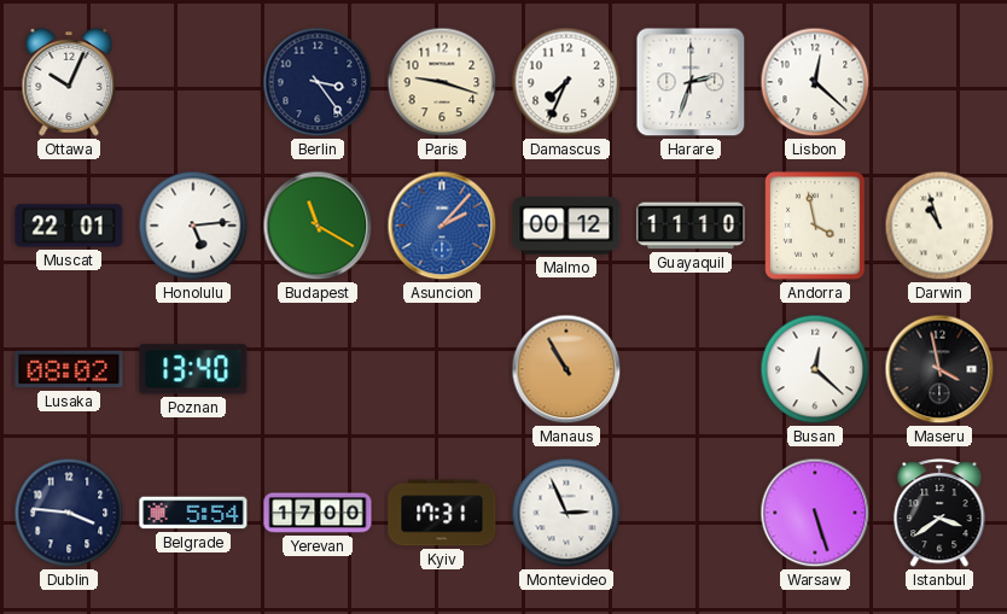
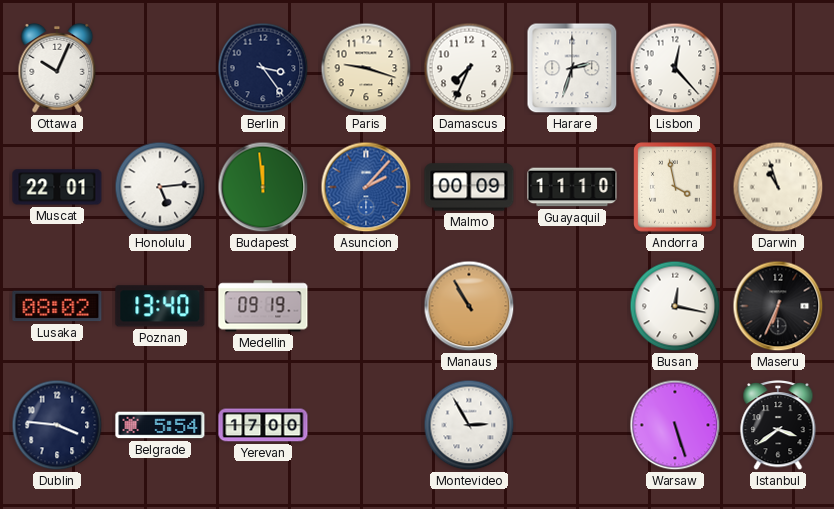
Lisbon: 12:22 -> 12:23 (675, 68)
Budapest: 11:20 -> 11:59 (263, 187)
Malmo: 00:12 -> 00:09 (469, 187)
Medellin: none -> 09:19 (263, 306)
Busan: 12:22 -> 12:17 (675, 306)
Maseru: 3:58 -> 6:34 (778, 306)
Kyiv: 17:31 -> none (442, 513)
Montevideo: 2:56 -> 2:55 (469, 425)
